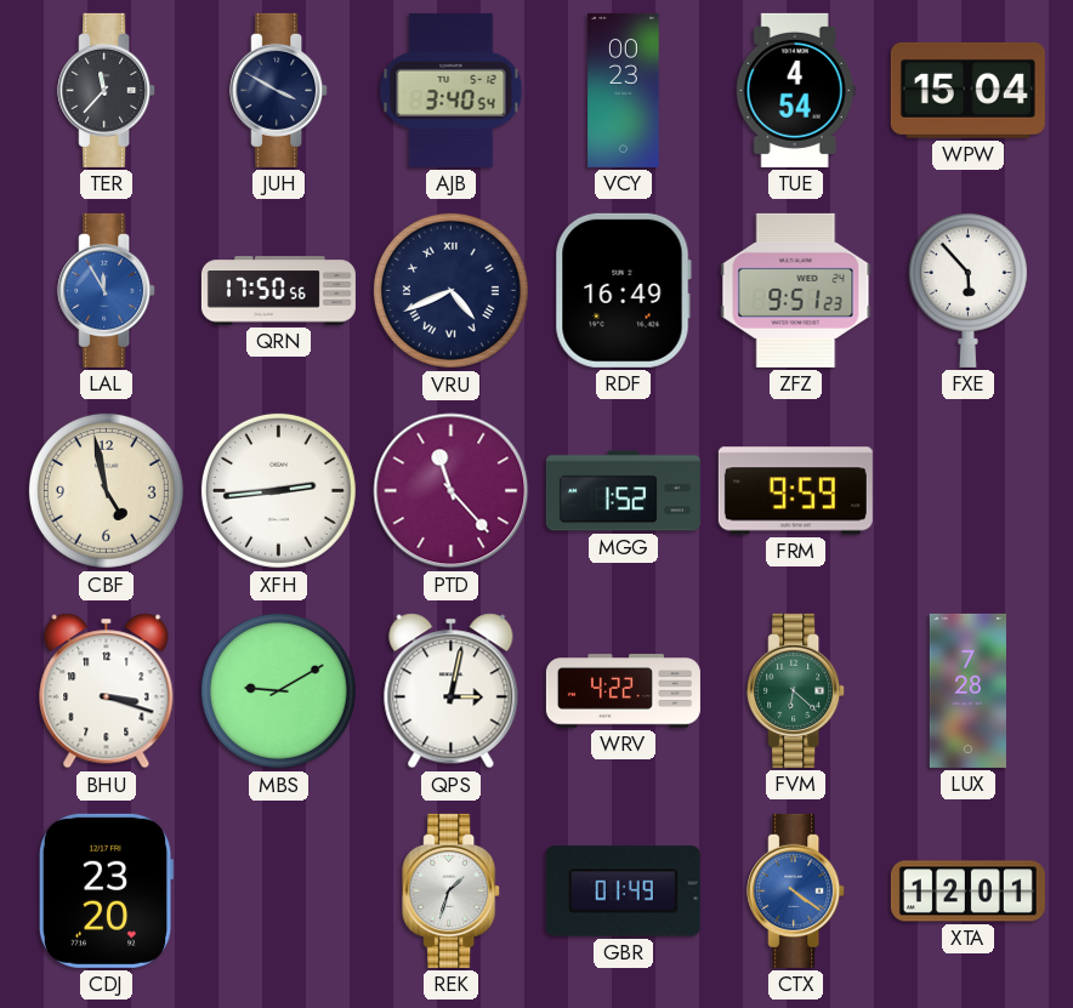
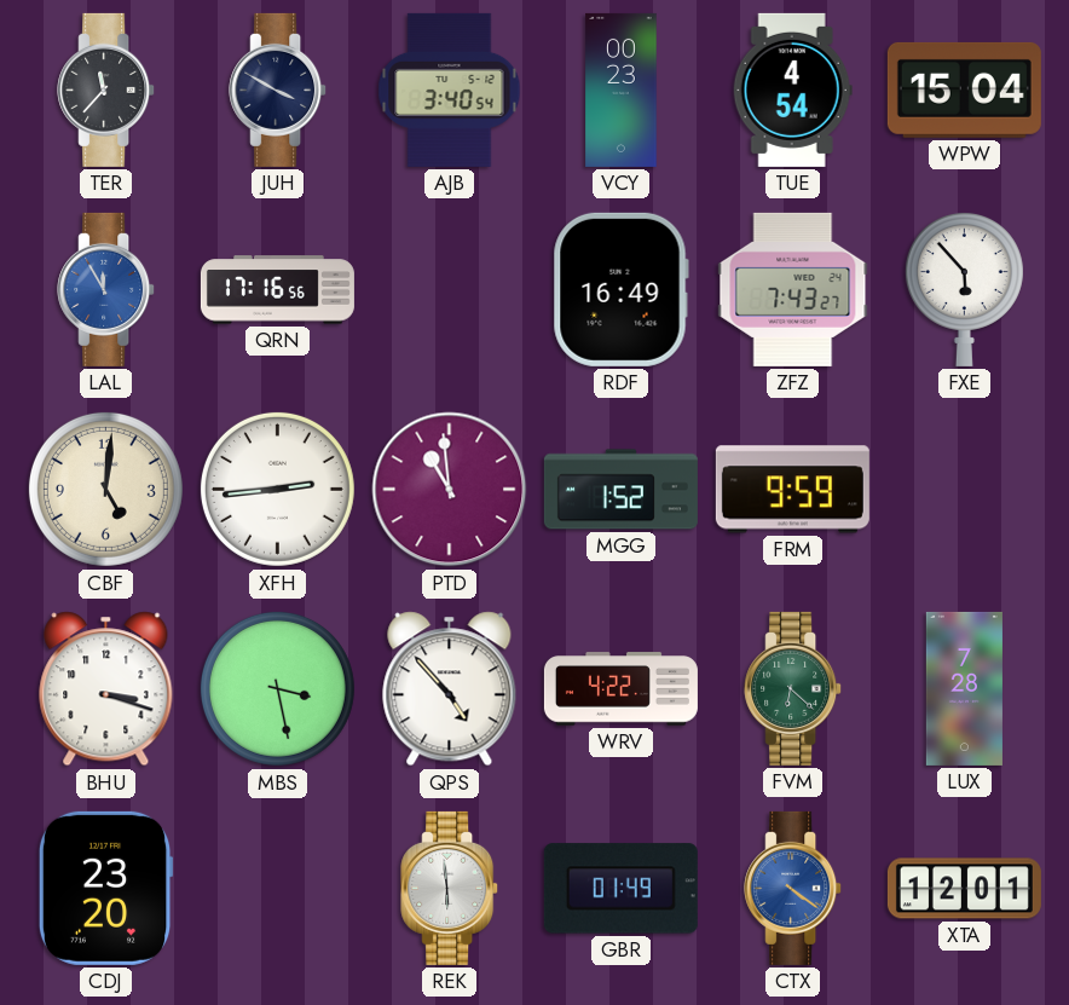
QRN: 17:50 -> 17:16 (277, 290)
VRU: 4:41 -> none (450, 290)
ZFZ: 9:51 -> 7:43 (793, 289)
CBF: 4:58 -> 5:01 (105, 489)
PTD: 11:23 -> 10:59 (450, 490)
MBS: 9:10 -> 3:28 (277, 688)
QPS: 3:02 -> 4:53 (450, 689)
REK: 1:33 -> 5:59 (450, 888)
